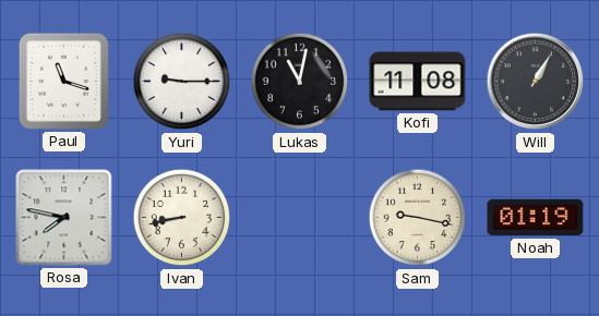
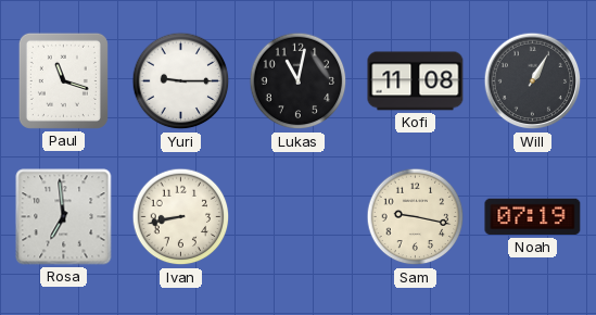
Rosa: 7:47 -> 6:59 (64, 217)
Noah: 01:19 -> 07:19 (533, 217)
